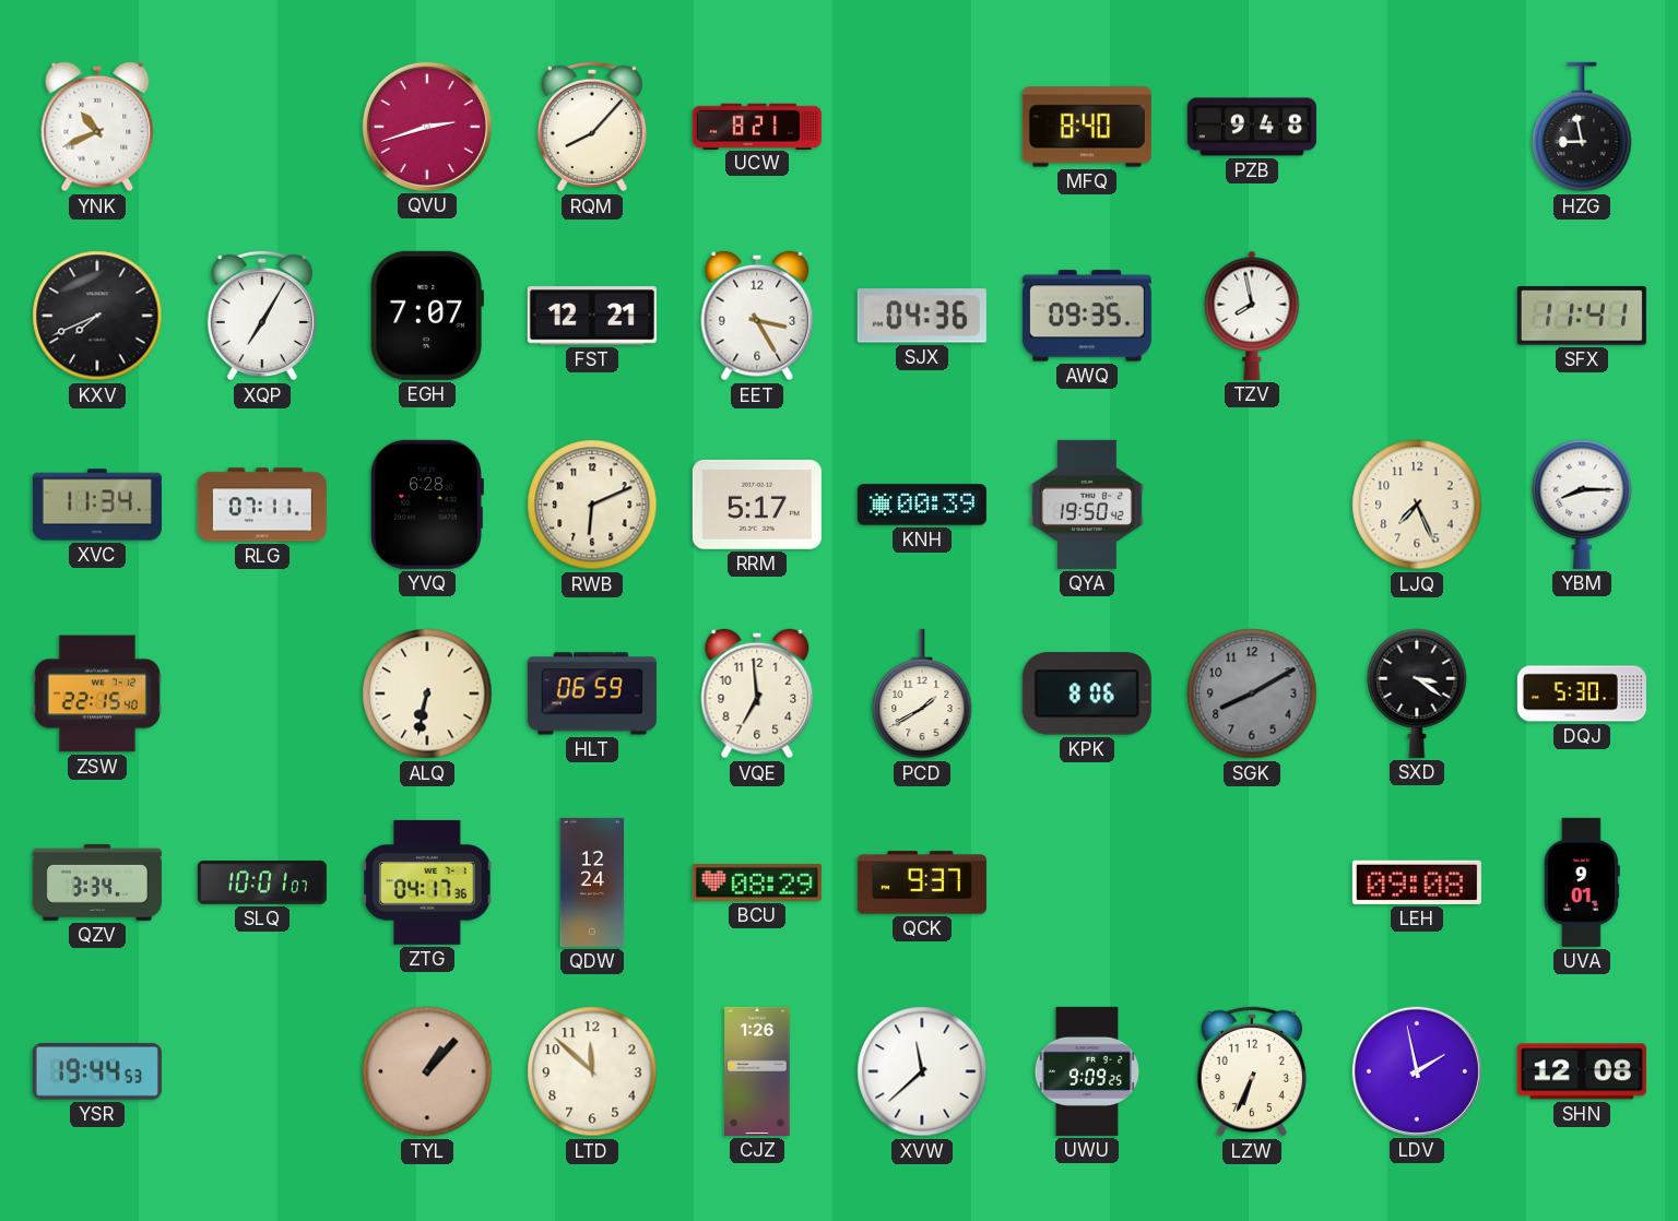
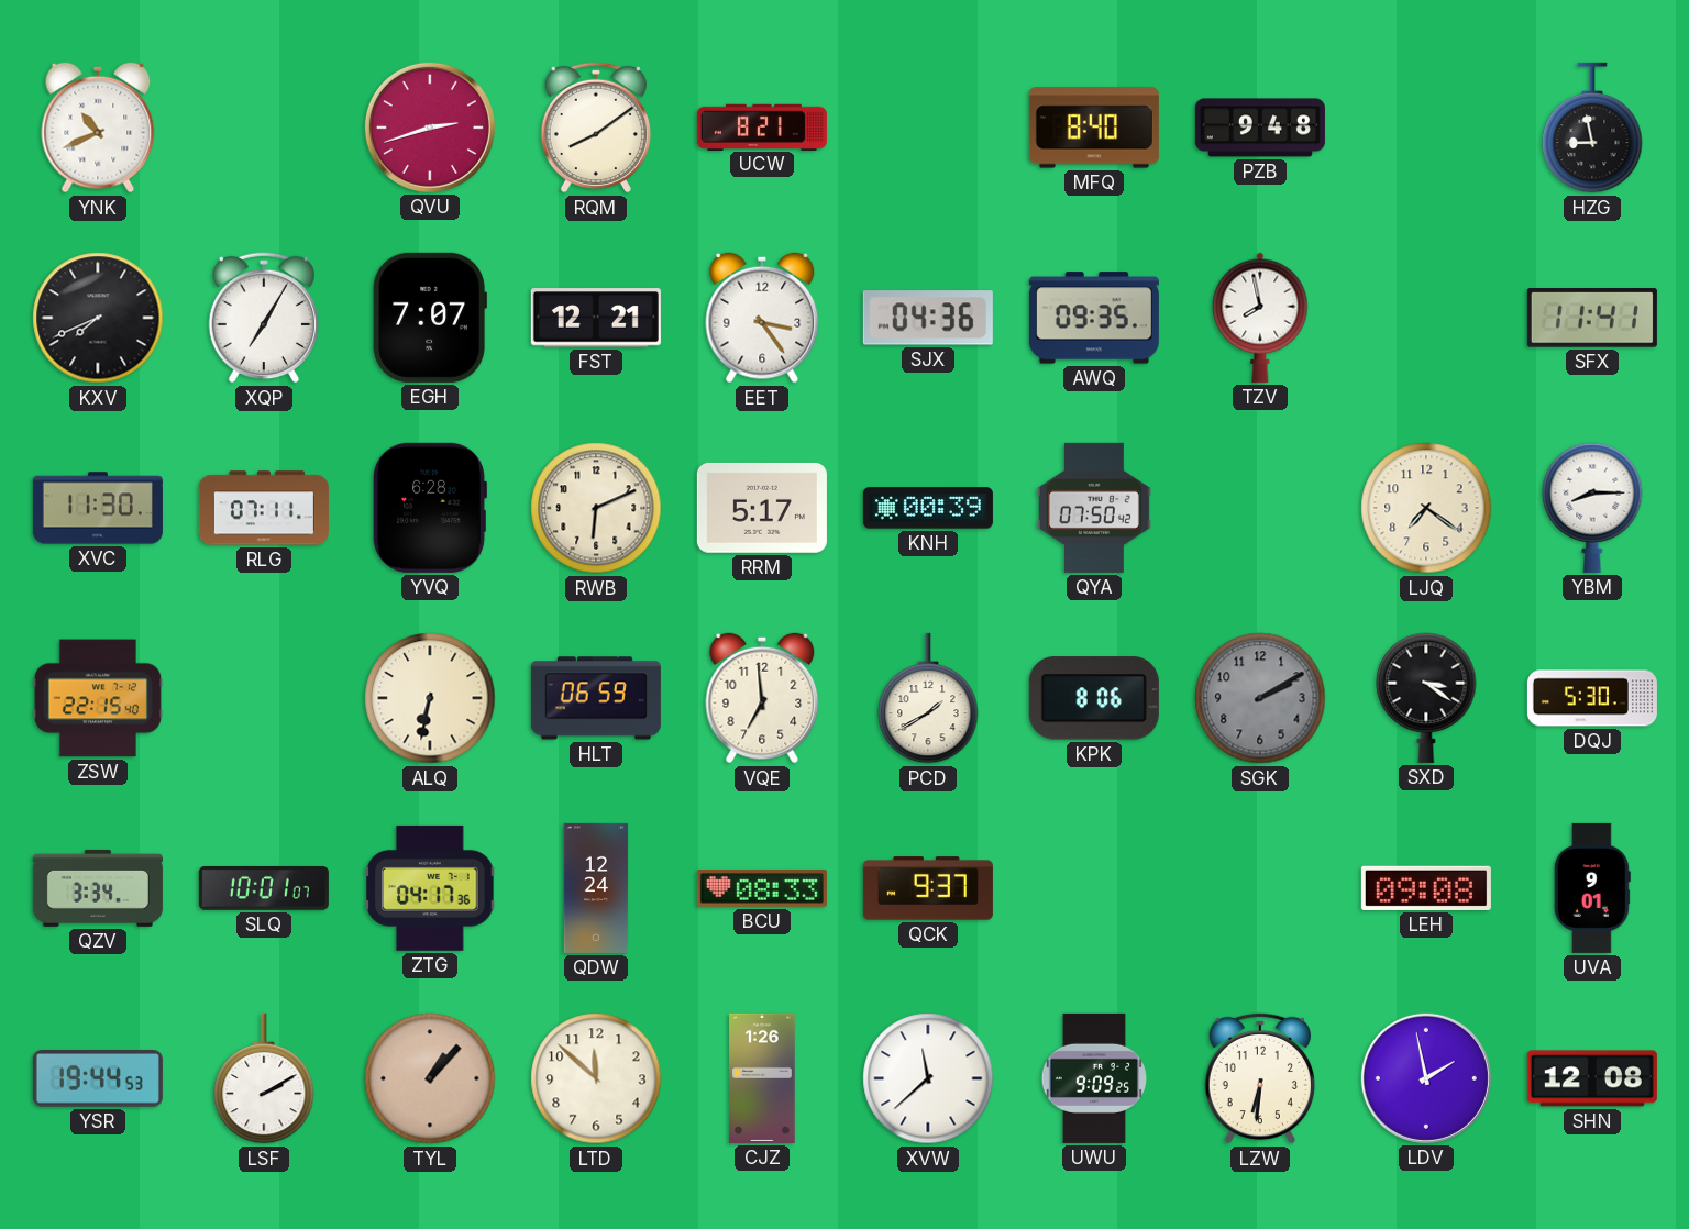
RQM: 8:07 -> 8:09 (596, 128)
EET: 3:25 -> 3:24 (762, 318)
XVC: 11:34 -> 11:30 (98, 508)
QYA: 19:50 -> 07:50 (1094, 508)
LJQ: 7:26 -> 7:21 (1426, 508)
SGK: 8:10 -> 2:10 (1260, 698)
BCU: 08:29 -> 08:33 (762, 888)
LSF: none -> 2:10 (264, 1078)
LZW: 6:34 -> 6:31 (1260, 1078)
